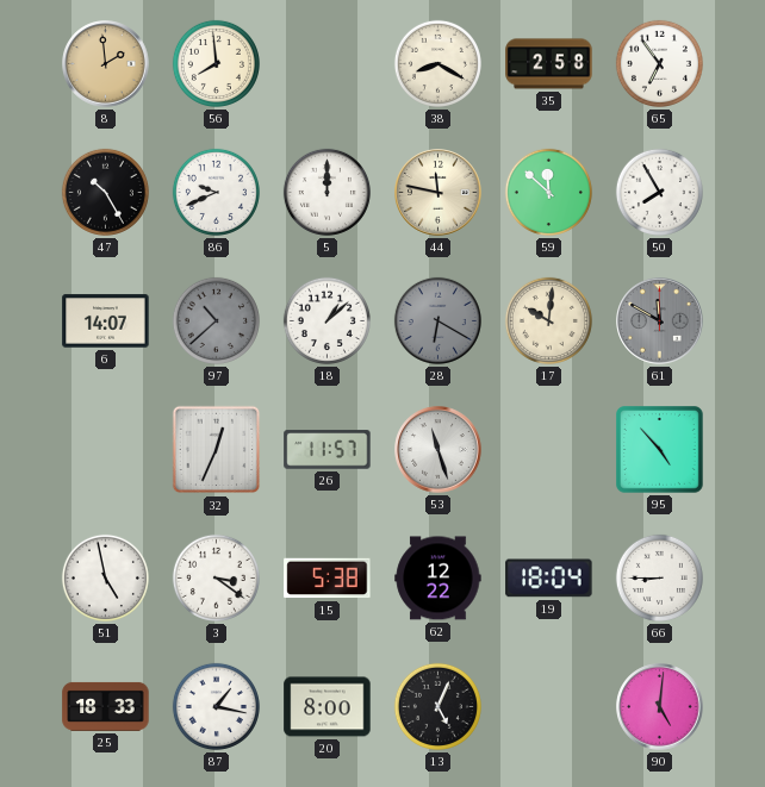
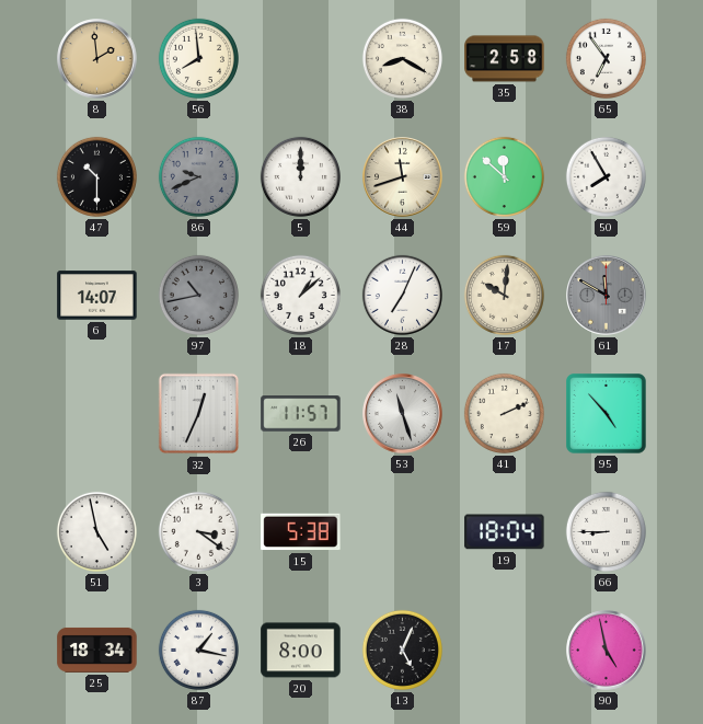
47: 10:25 -> 10:30 (96, 176)
86 dial: white -> grey (198, 176)
44: 11:47 -> 11:42 (403, 177)
97: 10:38 -> 10:43 (198, 295)
28: 6:20 -> 7:04 (402, 295)
28 dial: grey -> white (402, 295)
41: none -> 2:11 (504, 413)
62: 12:22 -> none (439, 579)
25: 18:33 -> 18:34 (97, 650)
90: 5:01 -> 4:58 (607, 651)
